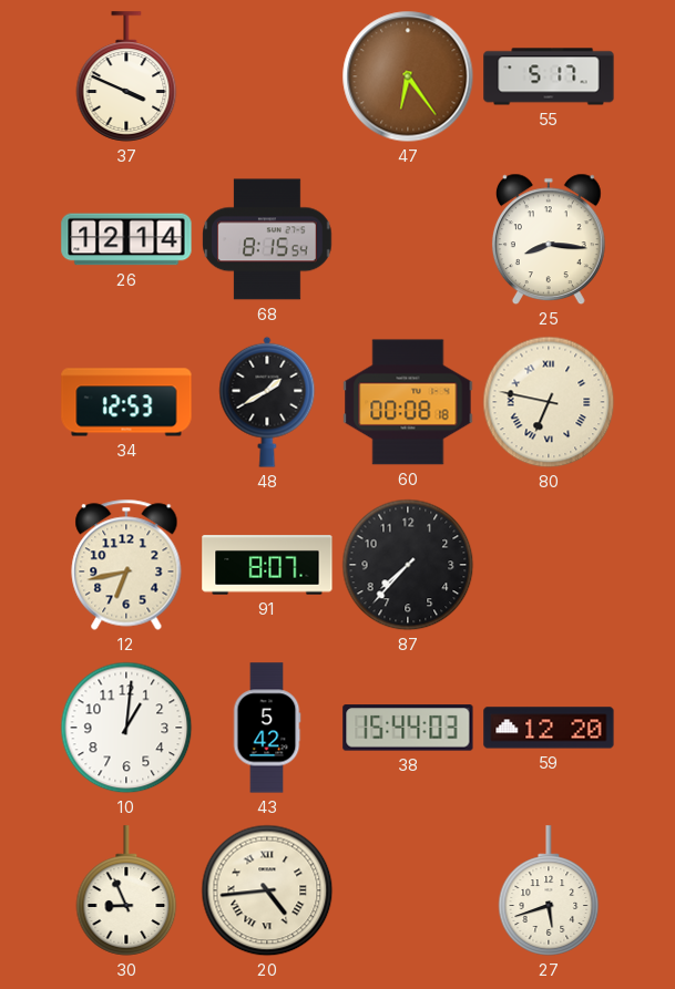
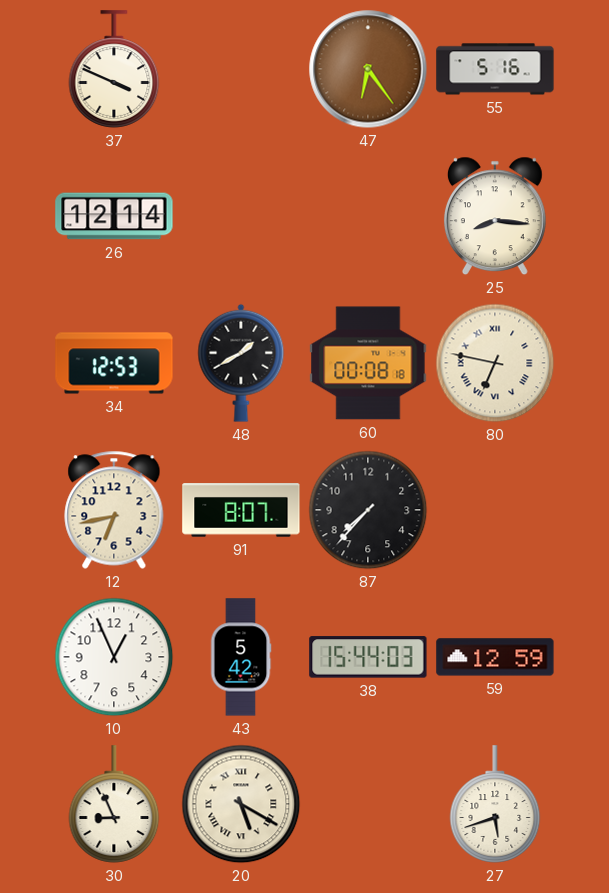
55: 5:17 -> 5:16 (495, 69)
68: 8:15 -> none (267, 239)
10: 1:01 -> 12:56 (114, 657)
59: 12:20 -> 12:59 (495, 657)
20: 4:44 -> 5:20 (241, 804)
